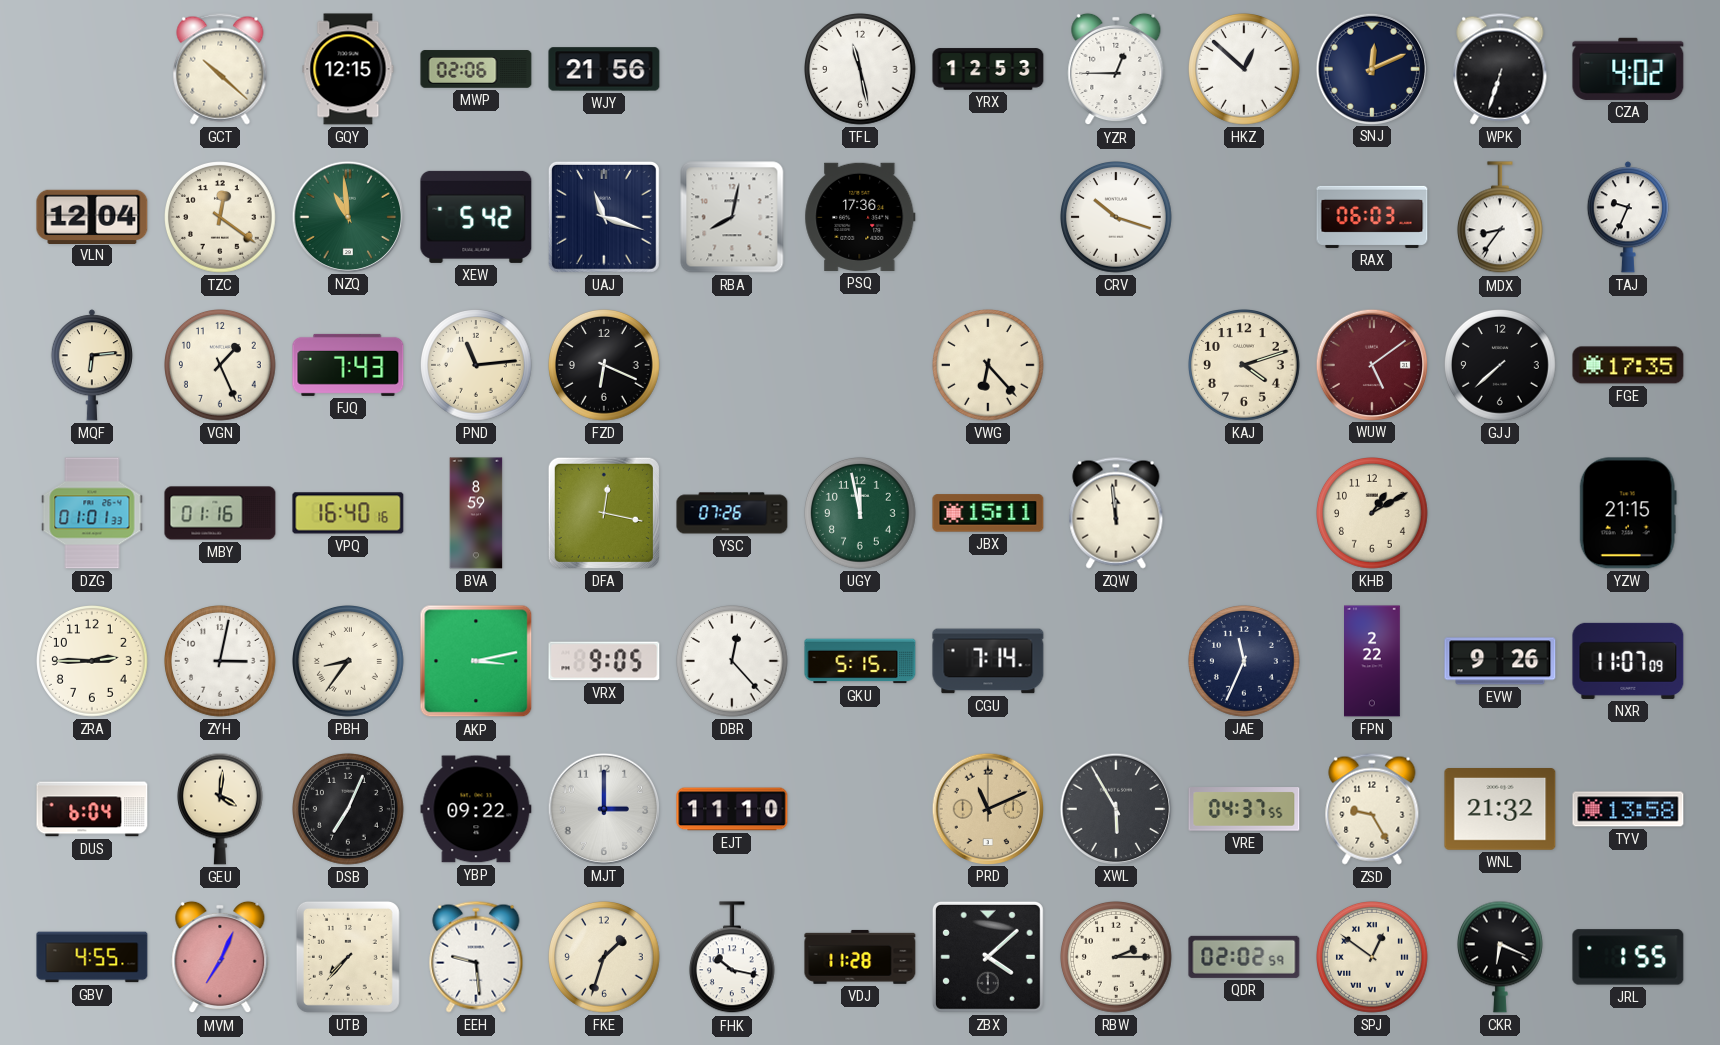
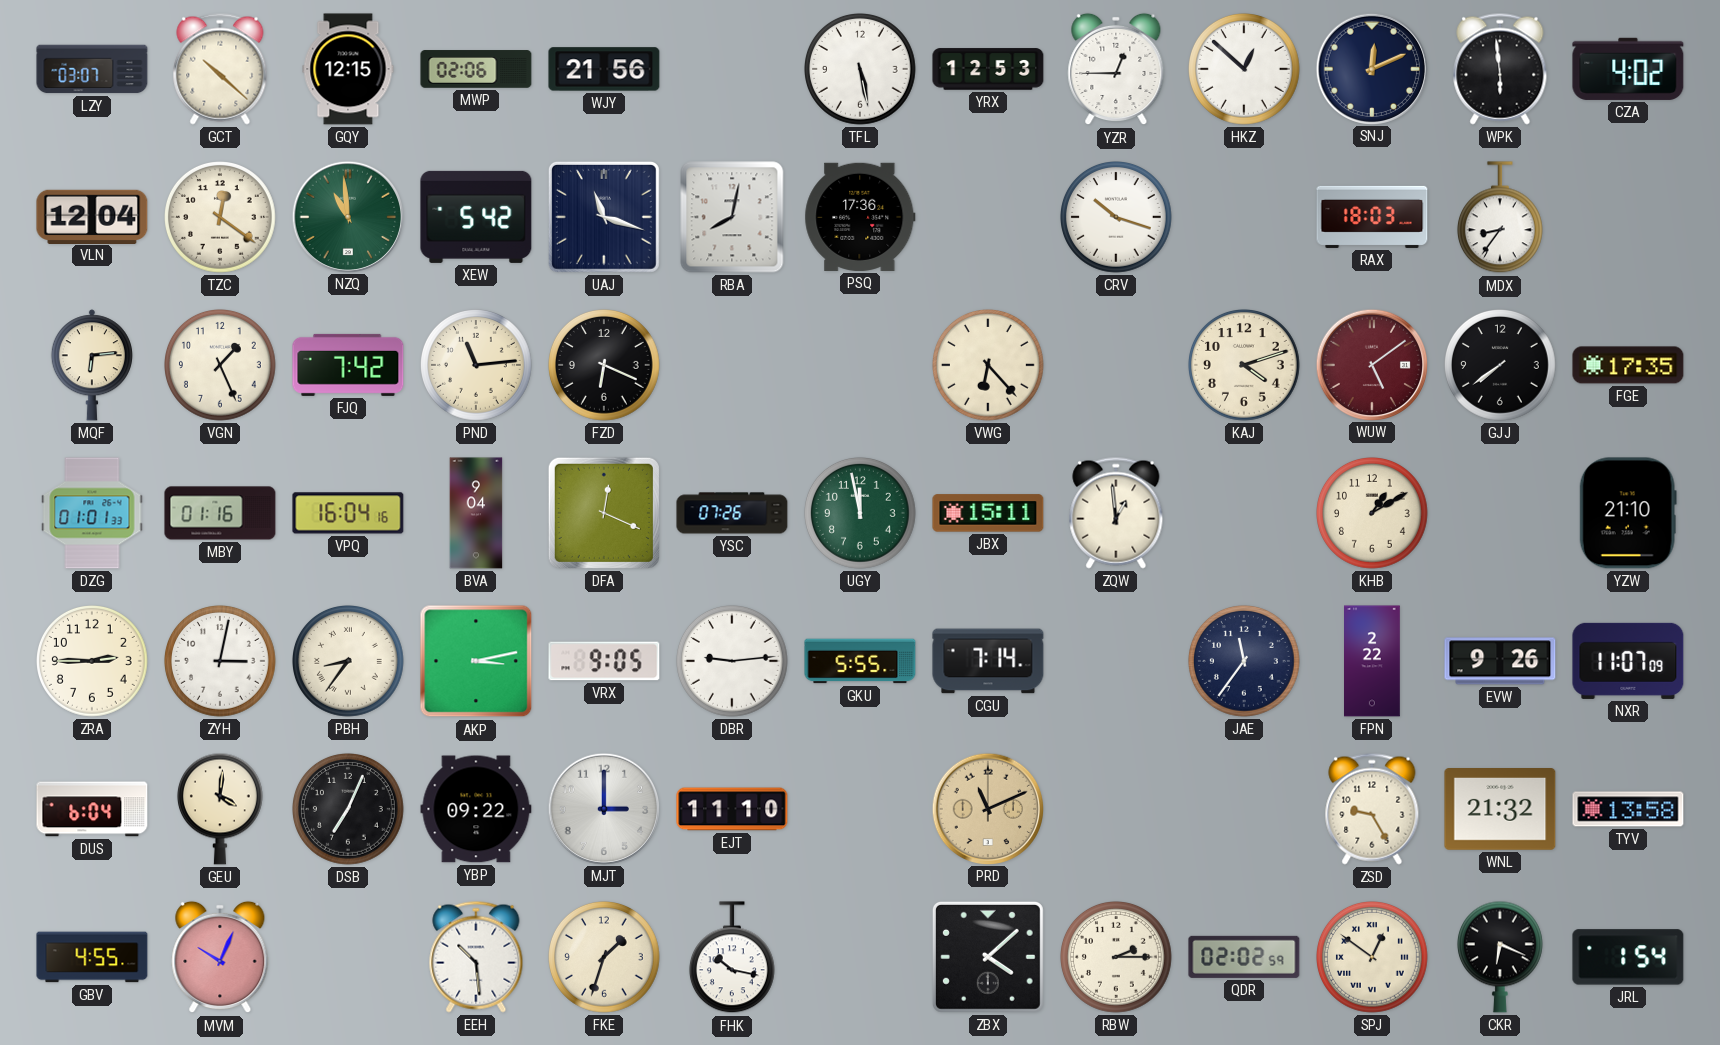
LZY: none -> 03:07 (92, 69)
TFL: 11:28 -> 5:28 (861, 70)
WPK: 6:33 -> 5:59 (1500, 69)
RAX: 06:03 -> 18:03 (1372, 217)
TAJ: 9:34 -> none (1628, 217)
FJQ: 7:43 -> 7:42 (348, 365)
GJJ: 7:38 -> 7:39 (1501, 366)
VPQ: 16:40 -> 16:04 (348, 513)
BVA: 8:59 -> 9:04 (476, 513)
DFA: 12:17 -> 12:19 (604, 513)
ZQW: 11:59 -> 12:59 (1116, 513)
YZW: 21:15 -> 21:10 (1628, 513)
DBR: 12:23 -> 9:14 (733, 662)
GKU: 5:15 -> 5:55 (860, 661)
JAE: 11:34 -> 11:36 (1245, 662)
XWL: 5:55 -> none (1115, 808)
VRE: 04:37 -> none (1244, 809)
MVM: 7:04 -> 10:04 (220, 957)
UTB: 7:37 -> none (348, 957)
EEH: 9:29 -> 10:29 (476, 957)
VDJ: 11:28 -> none (860, 957)
JRL: 1:55 -> 1:54 (1628, 957)
